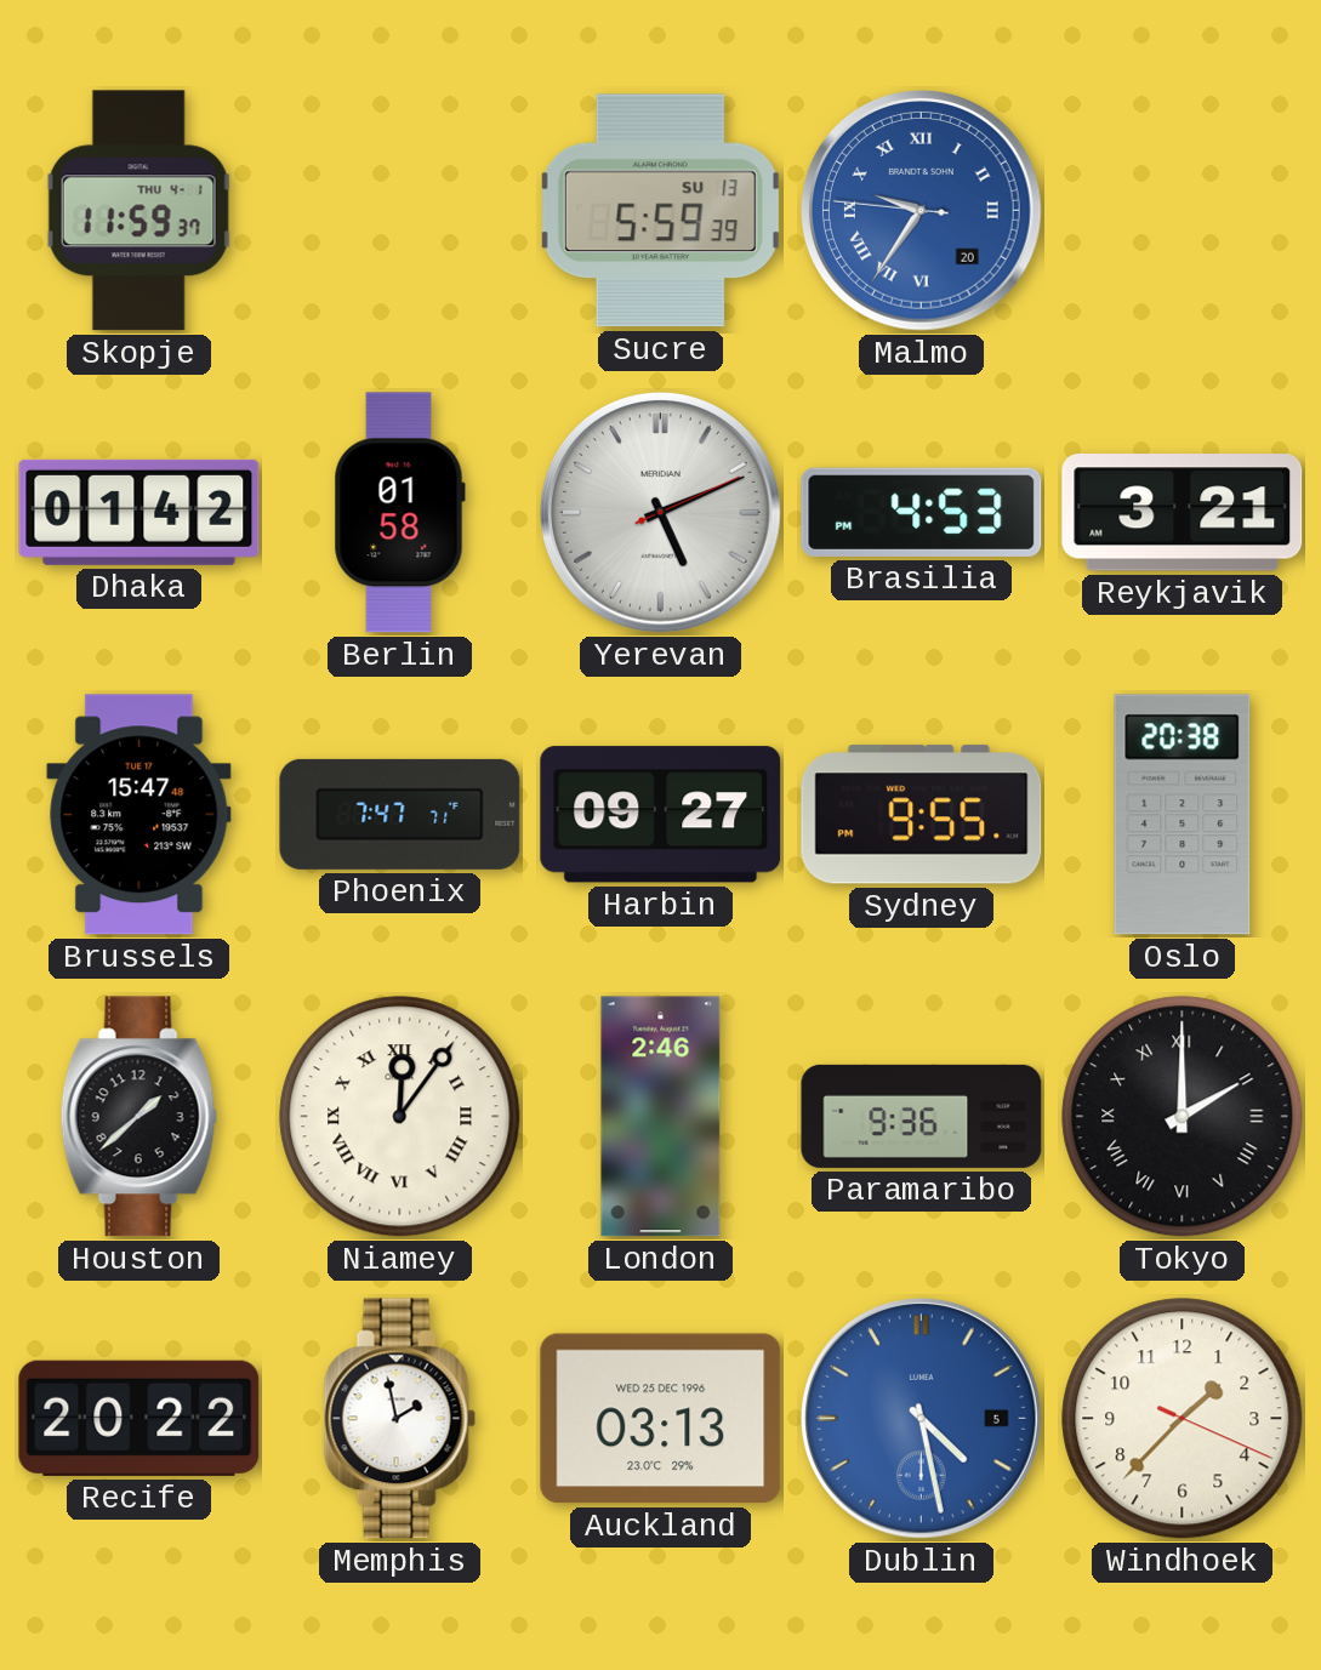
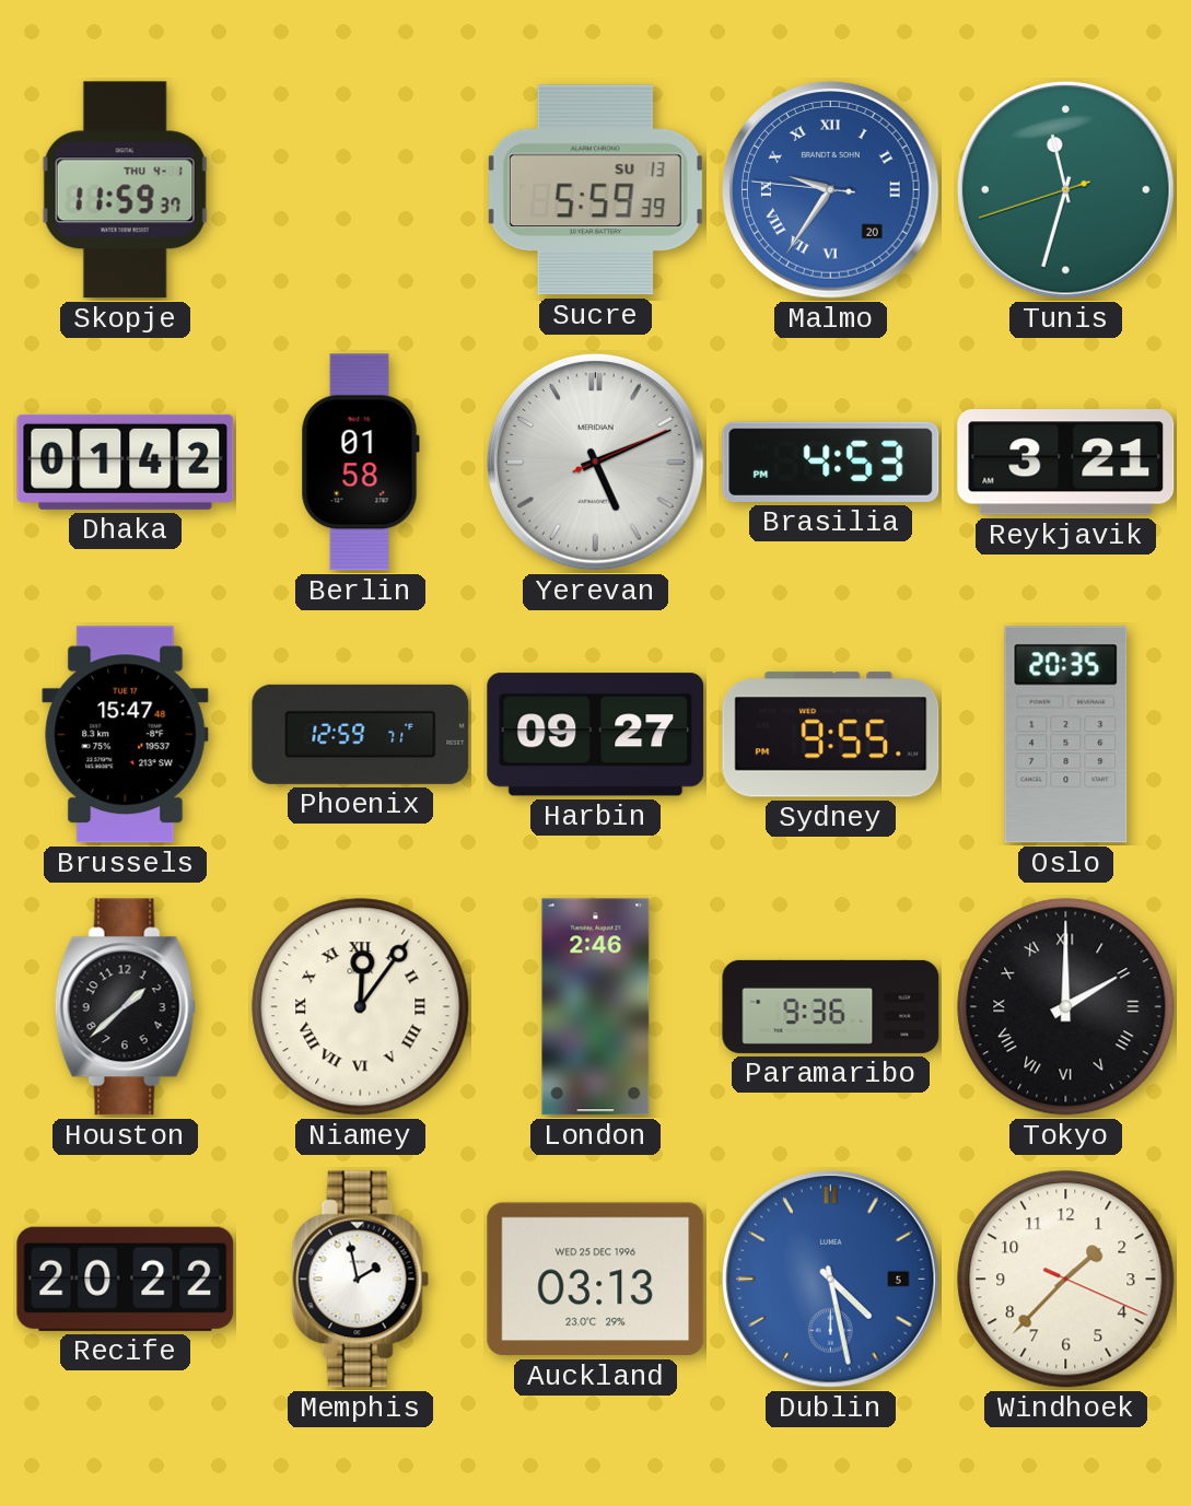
Tunis: none -> 11:32 (1066, 190)
Phoenix: 7:47 -> 12:59 (361, 734)
Oslo: 20:38 -> 20:35 (1066, 735)
